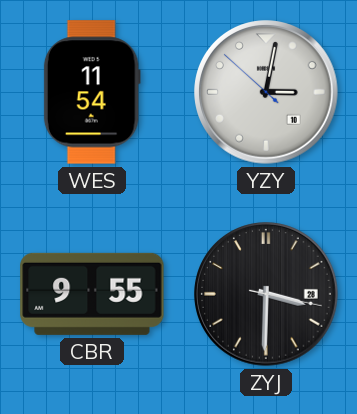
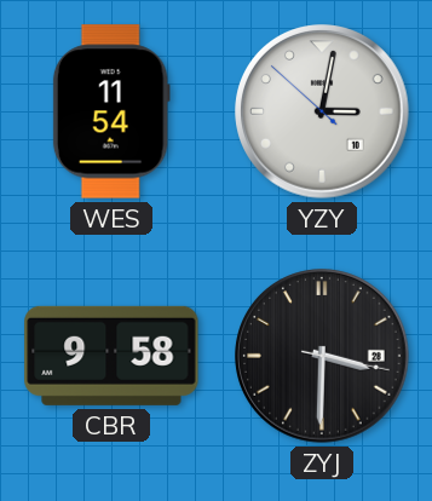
CBR: 9:55 -> 9:58 (111, 356)
